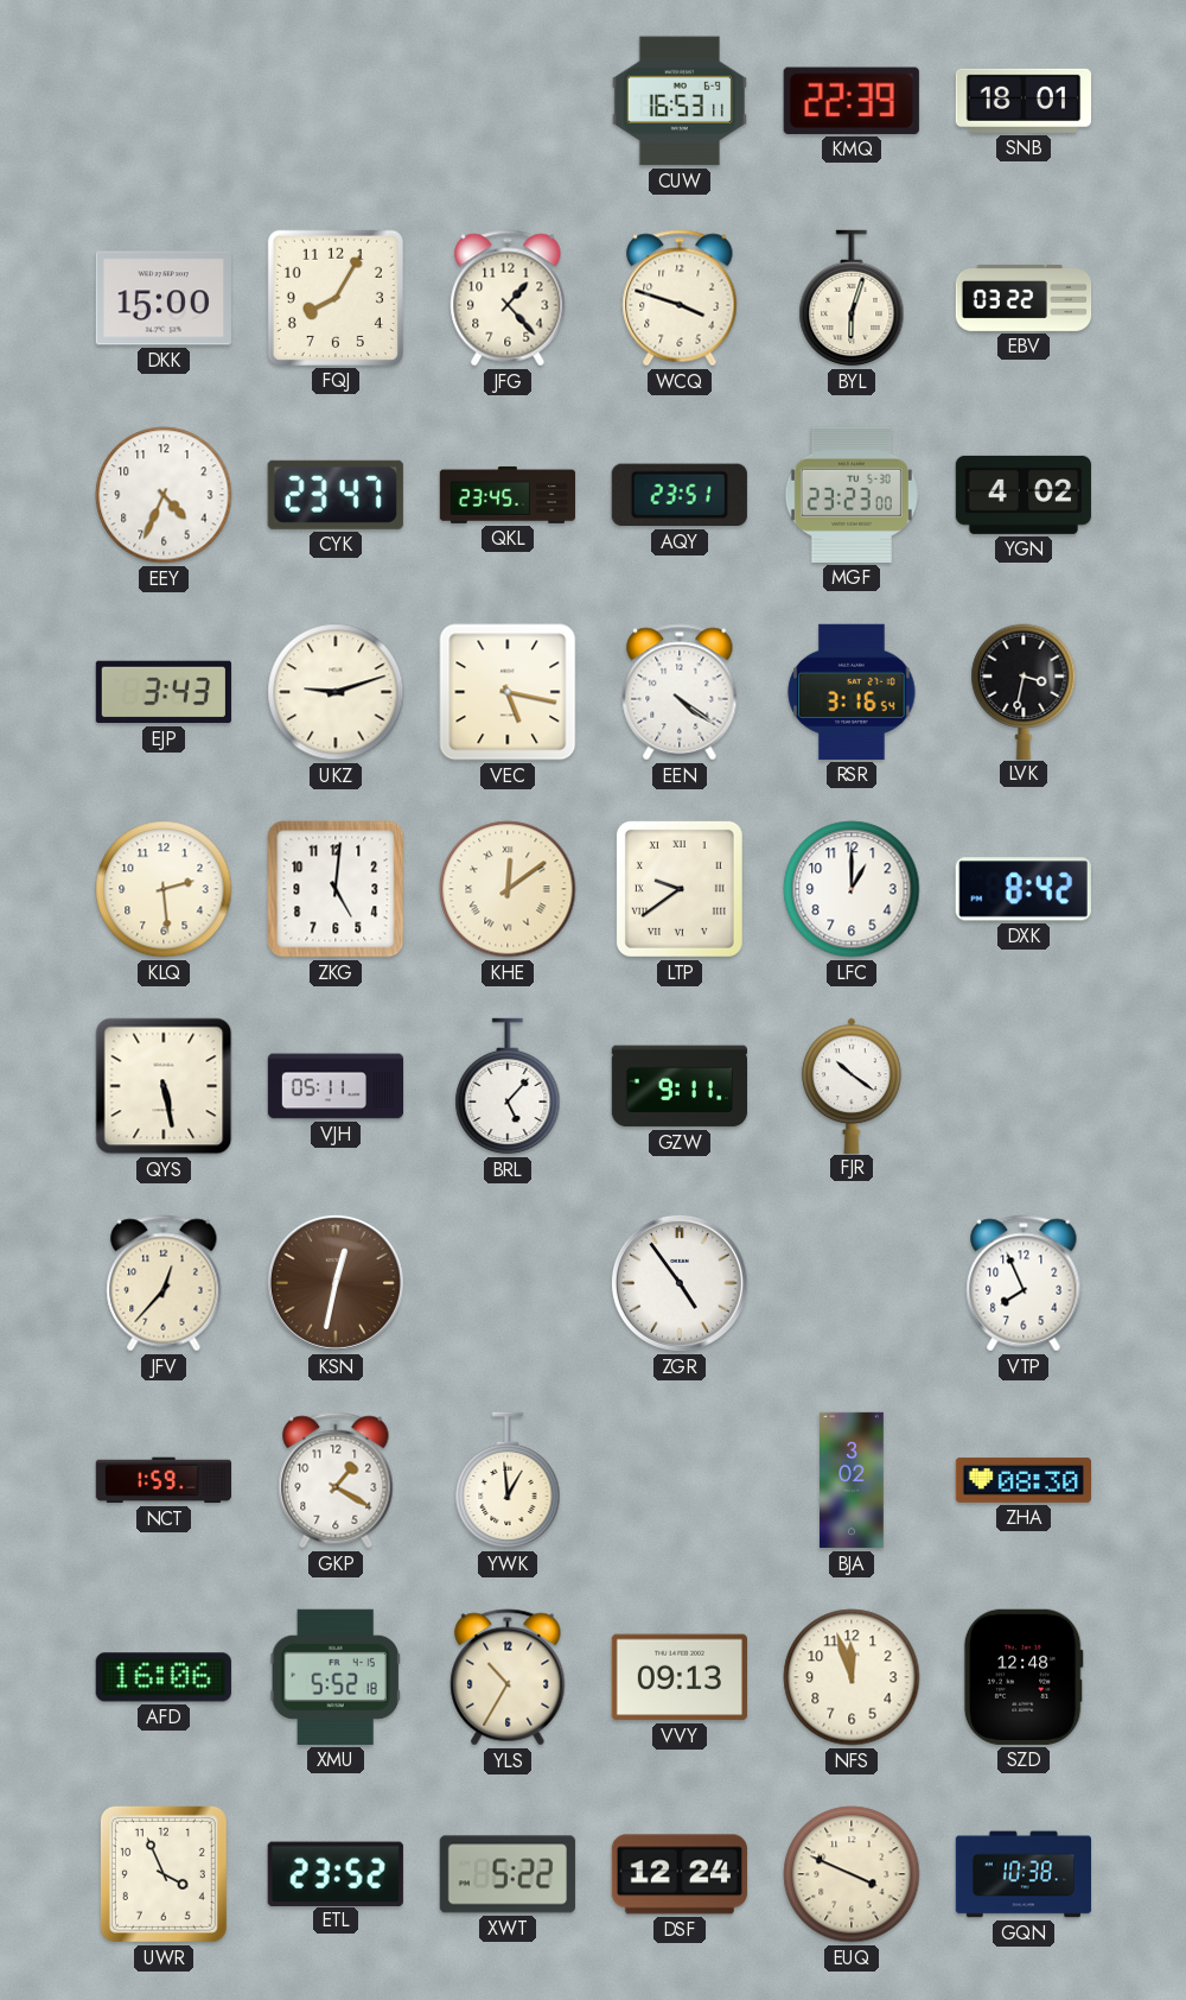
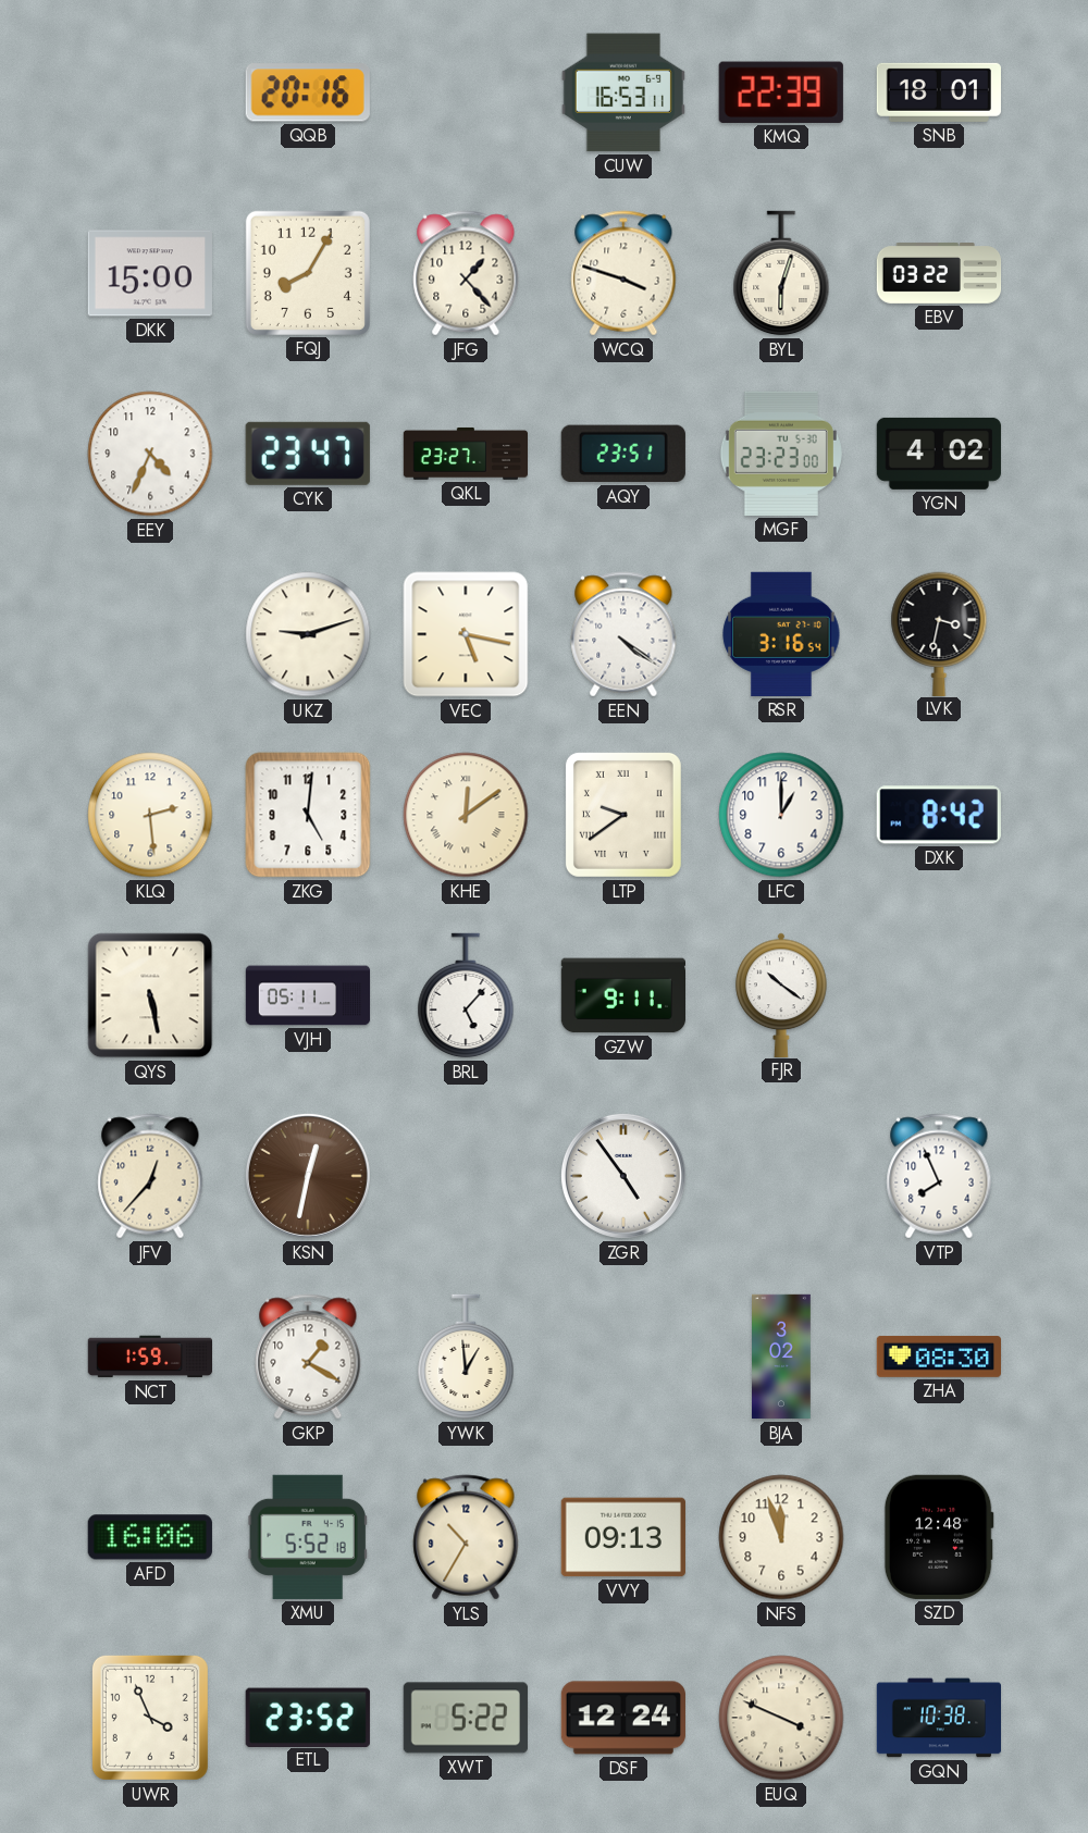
QQB: none -> 20:16 (308, 92)
QKL: 23:45 -> 23:27 (465, 454)
EJP: 3:43 -> none (164, 692)
